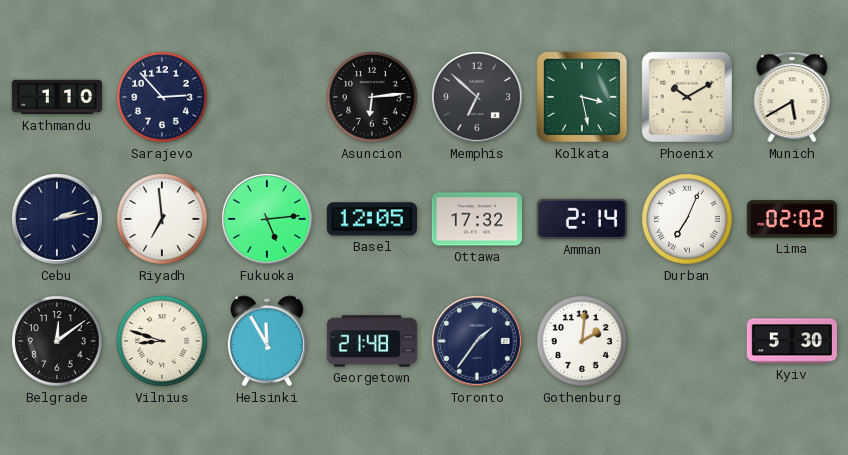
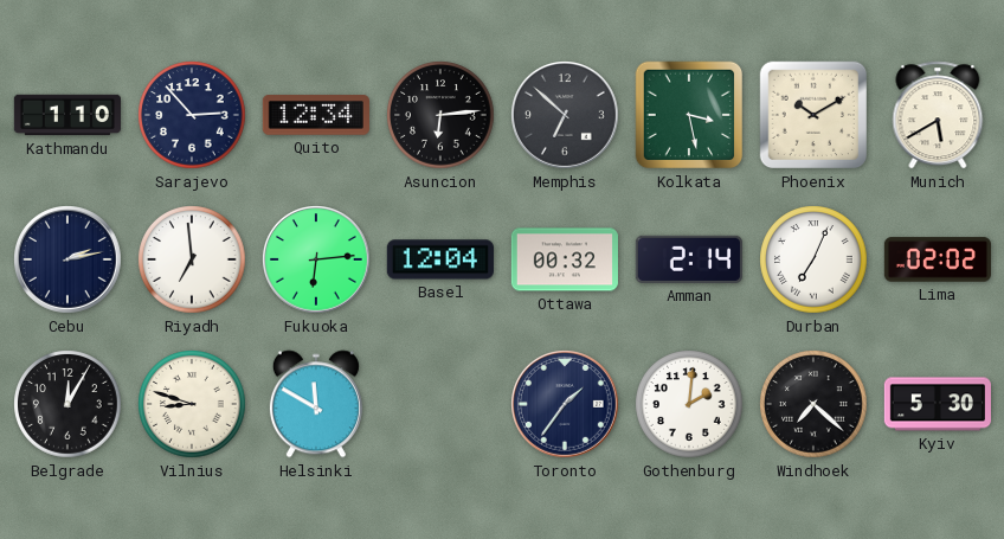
Quito: none -> 12:34 (316, 115)
Fukuoka: 5:14 -> 6:14 (317, 261)
Basel: 12:05 -> 12:04 (440, 259)
Ottawa: 17:32 -> 00:32 (565, 259)
Belgrade: 12:09 -> 12:05 (67, 404)
Helsinki: 11:55 -> 11:50 (316, 404)
Georgetown: 21:48 -> none (372, 341)
Windhoek: none -> 7:22 (813, 404)
